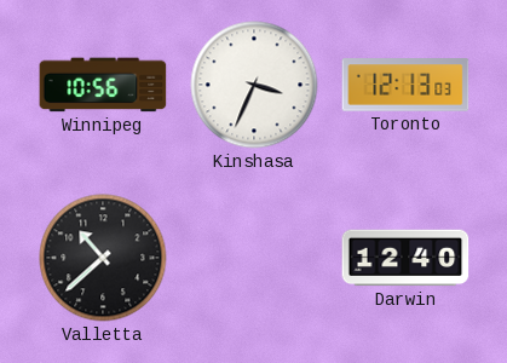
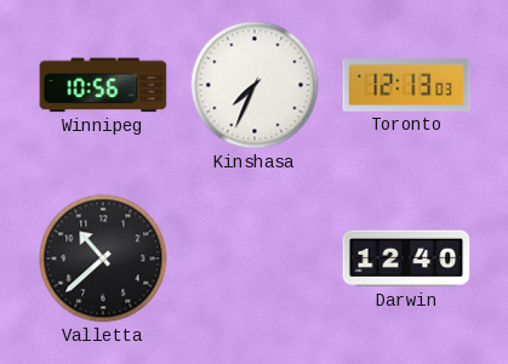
Kinshasa: 3:34 -> 7:34 (255, 85)
